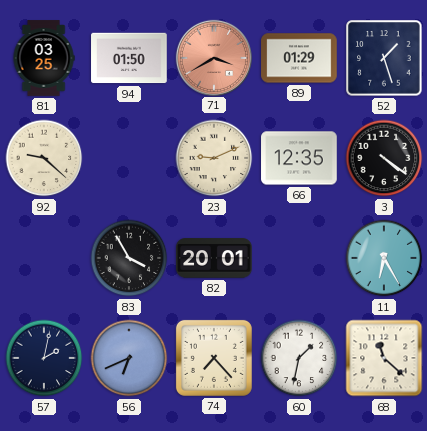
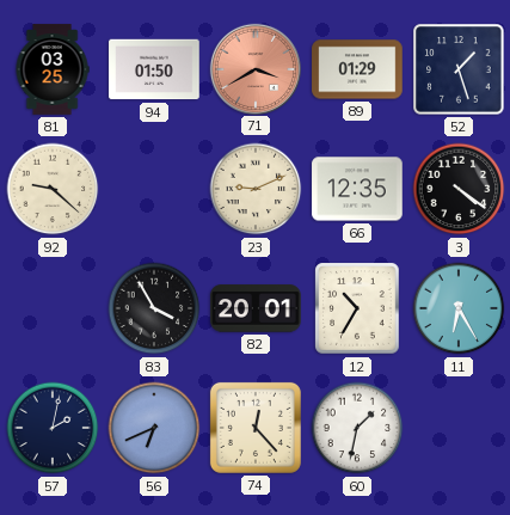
12: none -> 10:35 (357, 308)
74: 7:23 -> 12:23 (256, 428)
68: 11:22 -> none (384, 358)
